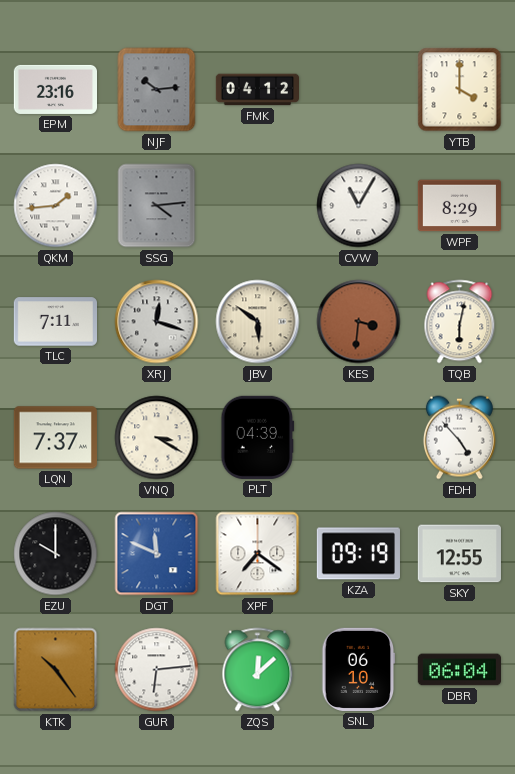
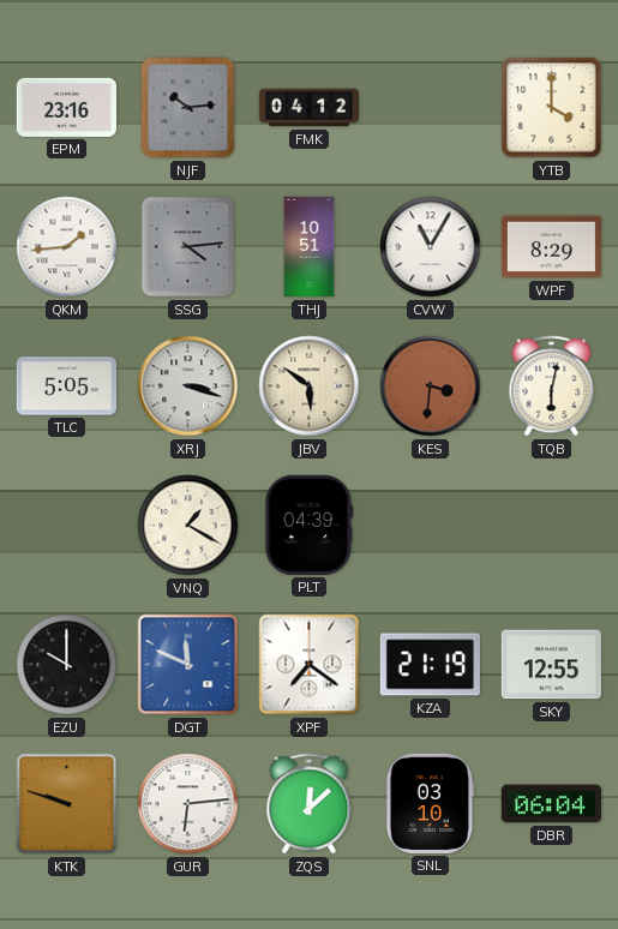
THJ: none -> 10:51 (310, 247)
TLC: 7:11 -> 5:05 (66, 386)
XRJ: 12:18 -> 3:18 (188, 386)
LQN: 7:37 -> none (55, 438)
VNQ: 3:20 -> 1:20 (188, 526)
FDH: 4:53 -> none (459, 438)
KZA: 09:19 -> 21:19 (430, 665)
KTK: 10:24 -> 9:48 (67, 804)
SNL: 06:10 -> 03:10 (431, 803)
